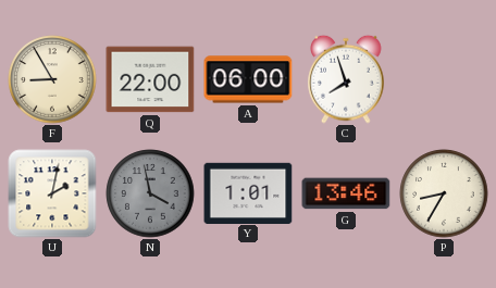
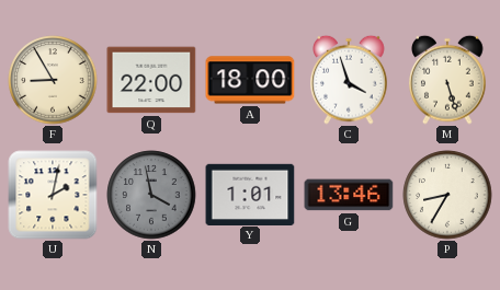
A: 06:00 -> 18:00 (250, 80)
C: 7:57 -> 3:57 (349, 80)
M: none -> 5:27 (447, 80)
